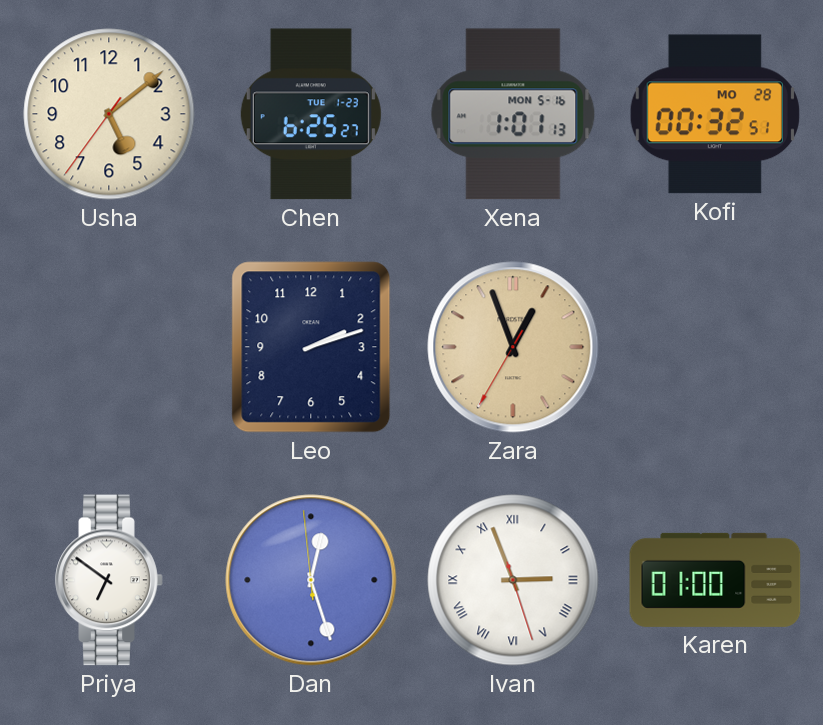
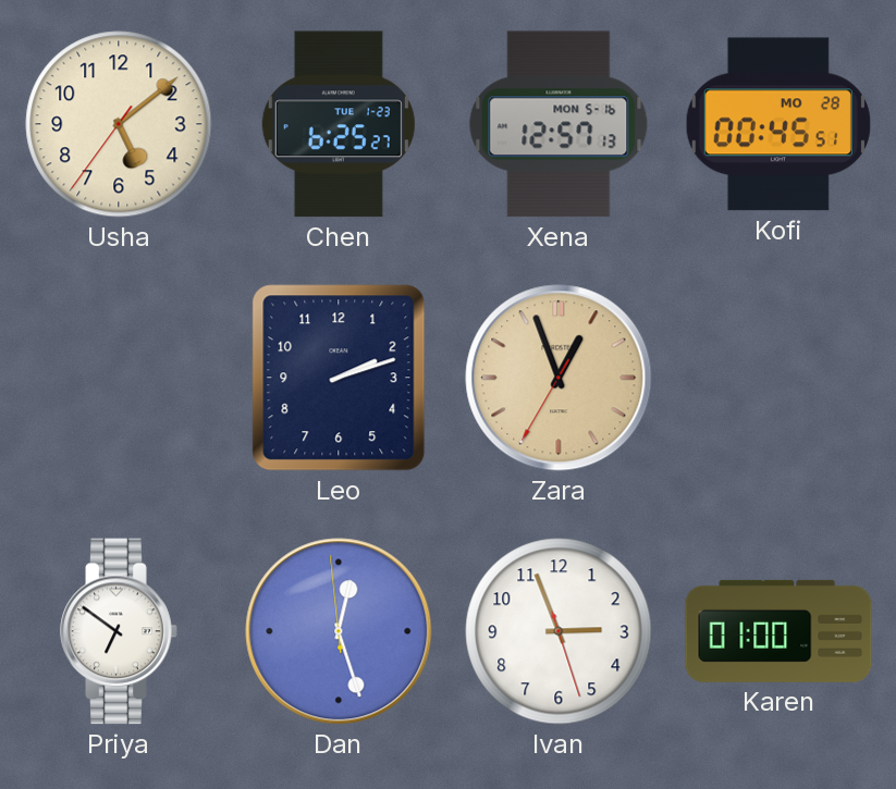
Xena: 1:01 -> 12:57 (559, 124)
Kofi: 00:32 -> 00:45 (778, 124)
Ivan numerals: Roman -> Arabic (559, 631)
